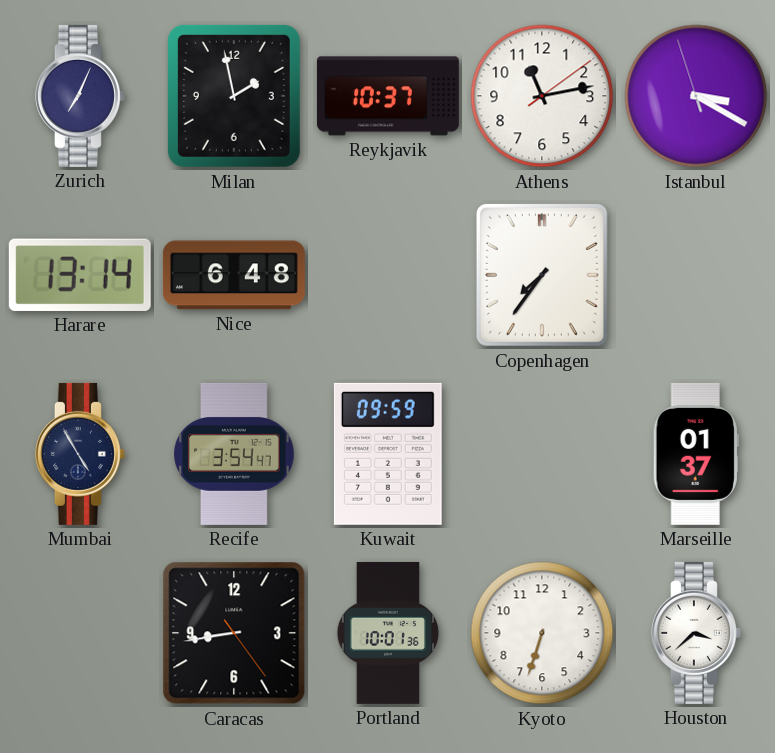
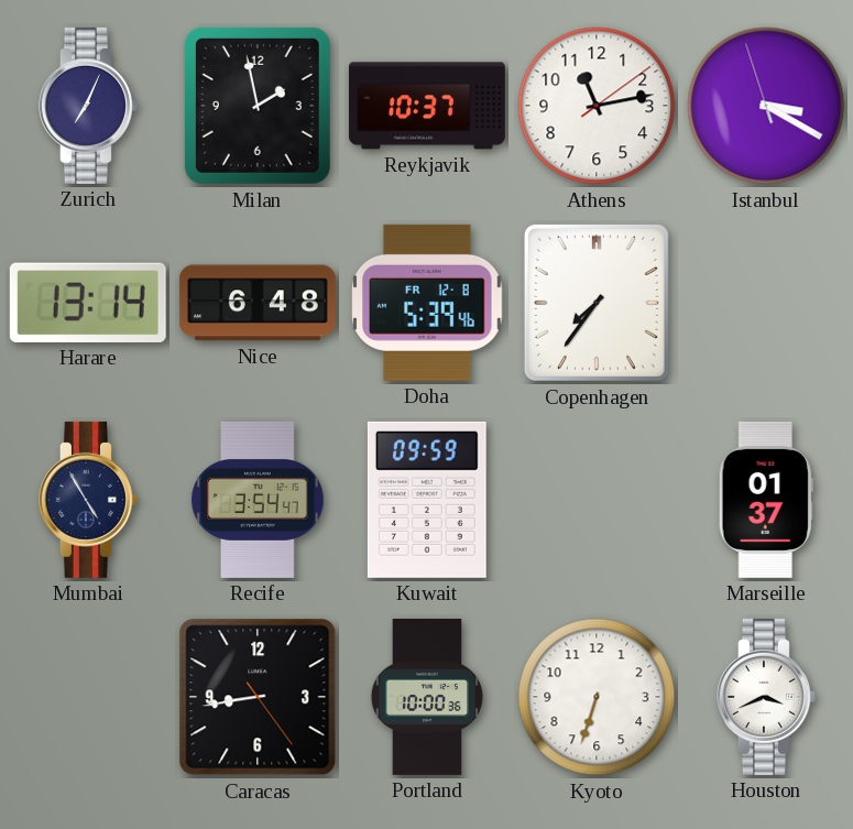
Doha: none -> 5:39 (427, 303)
Portland: 10:01 -> 10:00 (427, 697)
Houston: 3:38 -> 3:41 (766, 697)
